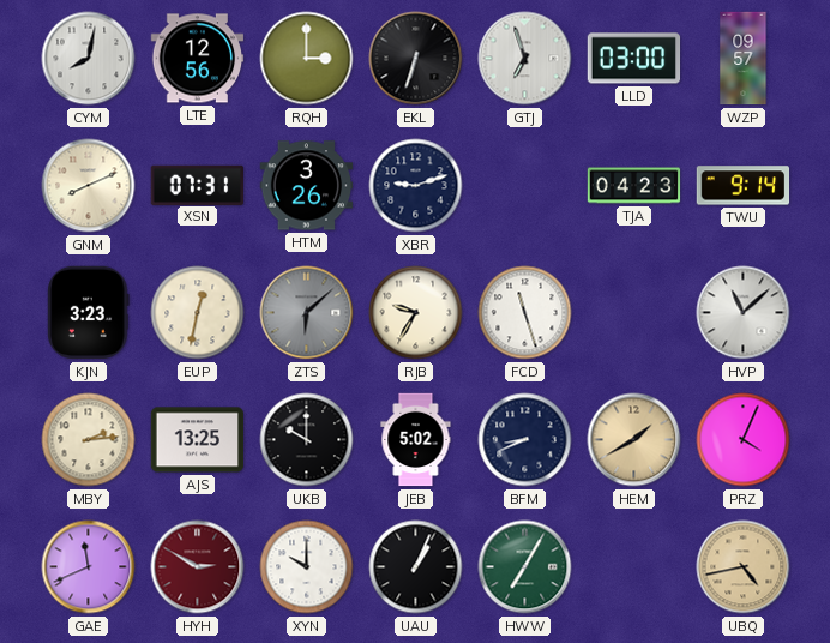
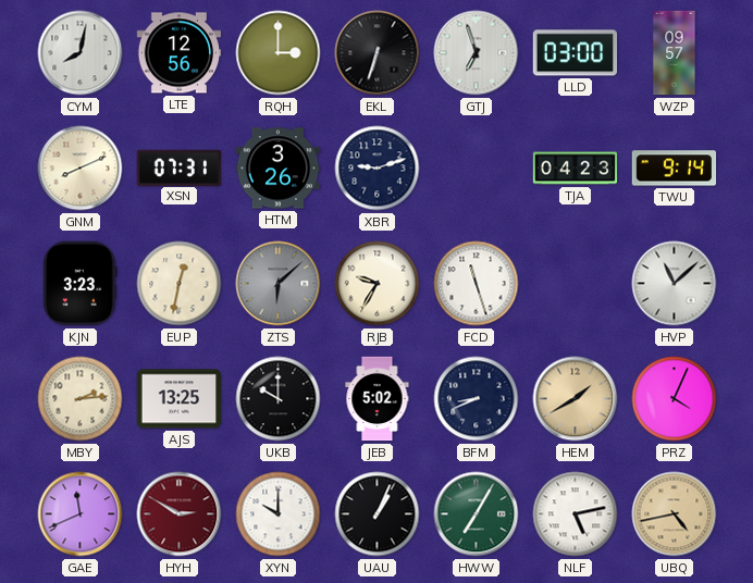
NLF: none -> 5:13 (576, 514)
